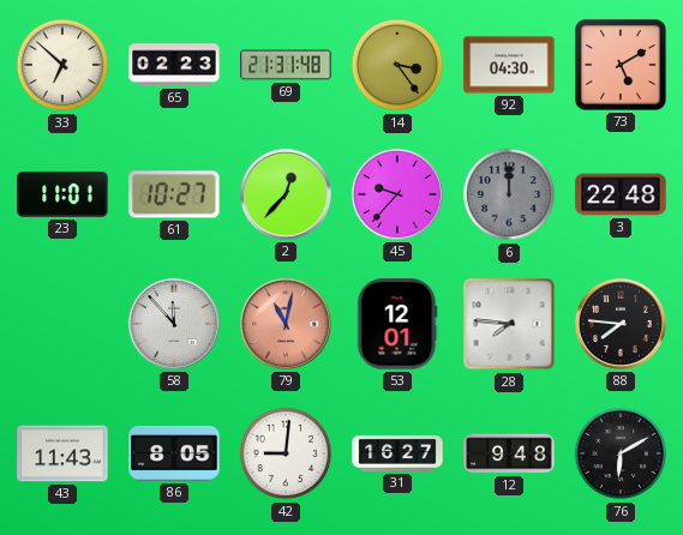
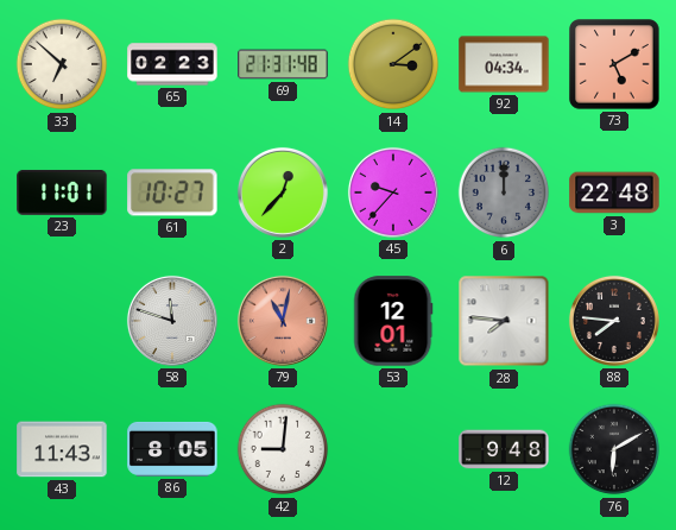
14: 3:24 -> 3:09 (393, 64)
92: 04:30 -> 04:34 (504, 64)
58: 11:53 -> 11:48 (172, 321)
31: 16:27 -> none (397, 453)
